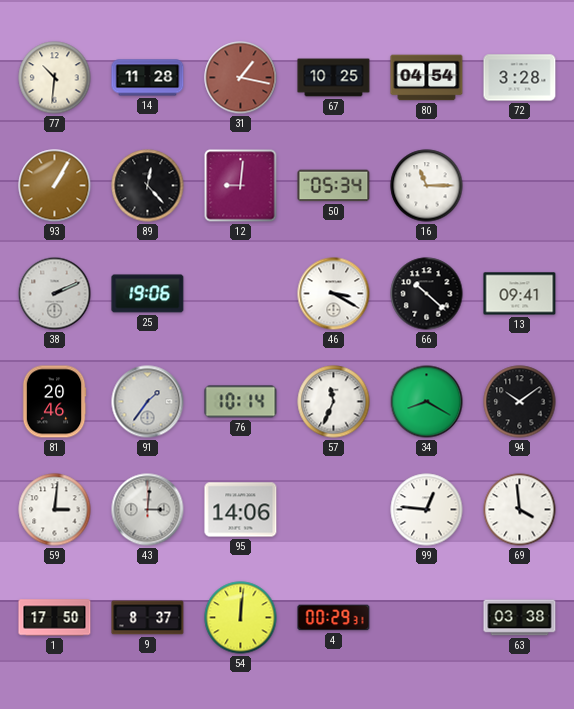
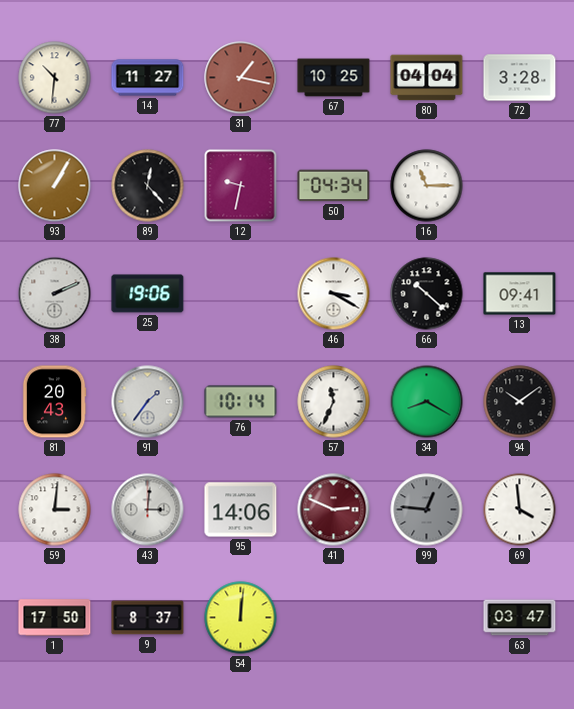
14: 11:28 -> 11:27 (148, 78)
80: 04:54 -> 04:04 (427, 78)
12: 9:01 -> 9:32 (241, 186)
50: 05:34 -> 04:34 (334, 186)
81: 20:46 -> 20:43 (54, 402)
41: none -> 2:49 (334, 510)
99 dial: white -> grey (427, 510)
4: 00:29 -> none (334, 618)
63: 03:38 -> 03:47 (520, 618)
